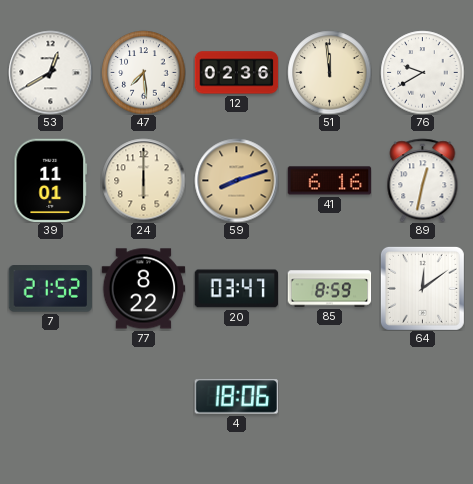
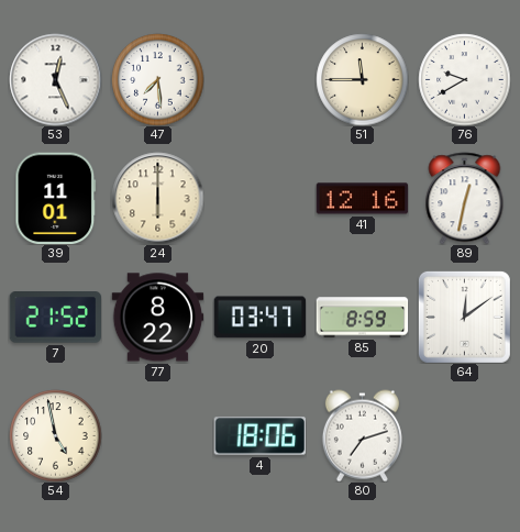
53: 12:40 -> 12:26 (55, 79)
12: 02:36 -> none (236, 73)
51: 11:59 -> 11:45 (362, 79)
59: 8:12 -> none (236, 180)
41: 6:16 -> 12:16 (362, 199)
54: none -> 4:58 (55, 435)
80: none -> 7:12 (362, 435)
